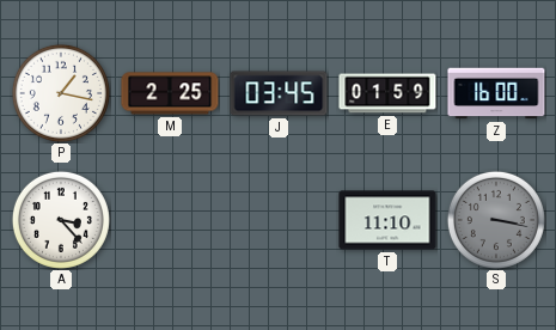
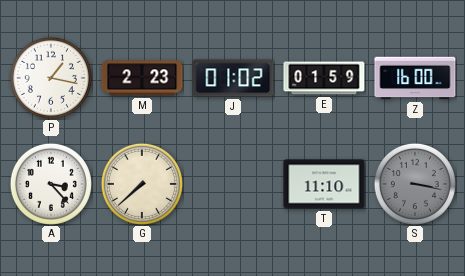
M: 2:25 -> 2:23 (142, 78)
J: 03:45 -> 01:02 (233, 78)
G: none -> 7:38 (142, 184)
